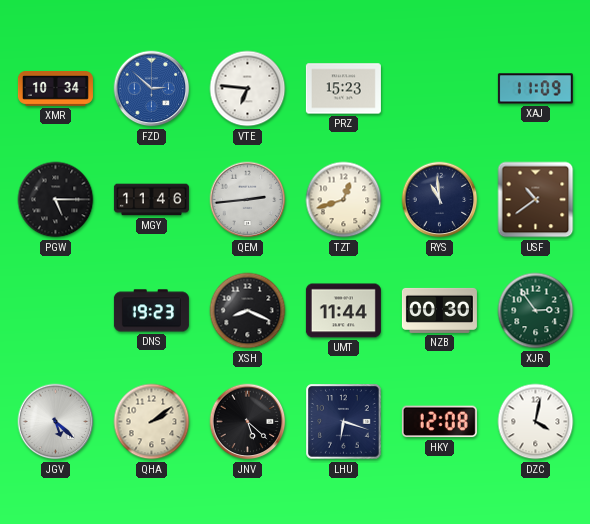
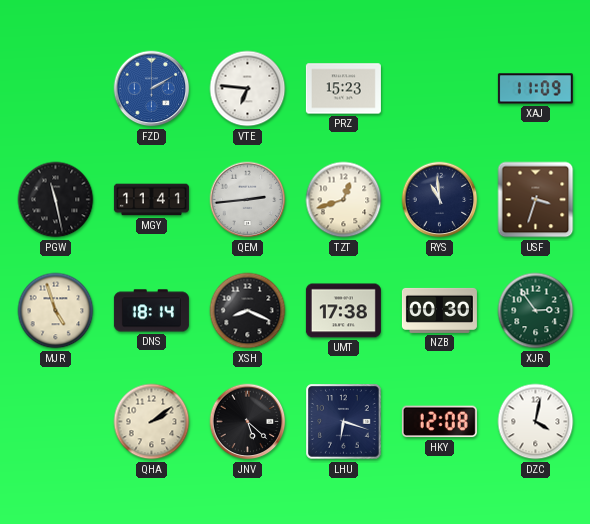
XMR: 10:34 -> none (55, 89)
FZD: 2:52 -> 2:10 (152, 89)
PGW: 5:15 -> 11:28 (56, 200)
MGY: 11:46 -> 11:41 (151, 200)
USF: 10:39 -> 3:33 (536, 200)
MJR: none -> 4:57 (56, 311)
DNS: 19:23 -> 18:14 (151, 311)
UMT: 11:44 -> 17:38 (343, 311)
JGV: 5:22 -> none (56, 422)
